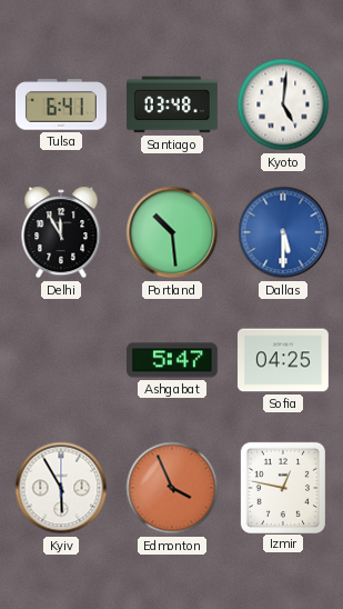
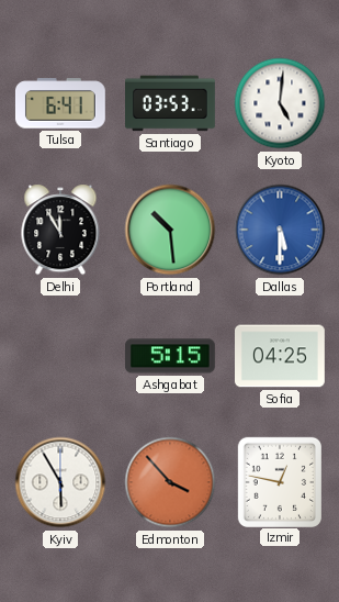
Santiago: 03:48 -> 03:53 (171, 103)
Ashgabat: 5:47 -> 5:15 (170, 356)
Edmonton: 3:56 -> 3:53 (170, 482)
